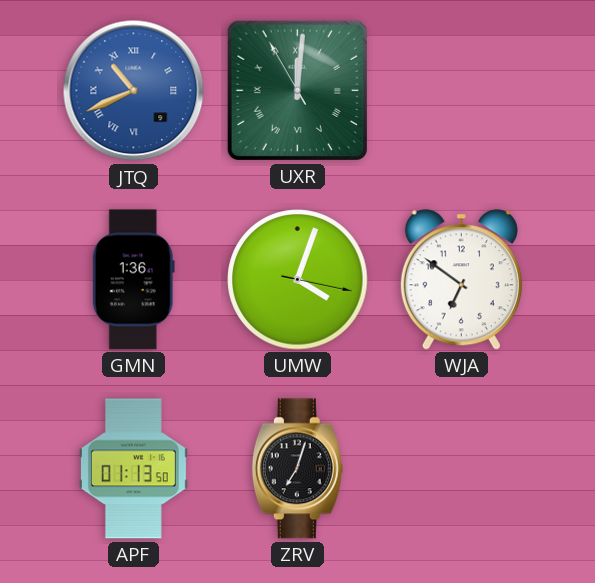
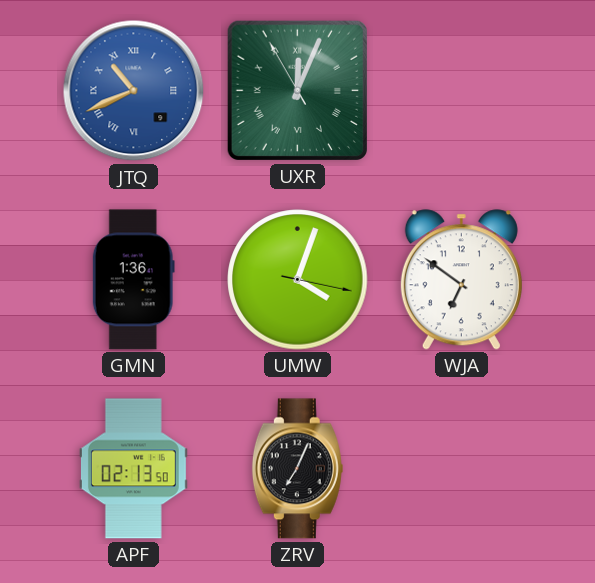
UXR: 12:00 -> 12:03 (297, 90)
APF: 01:13 -> 02:13 (133, 469)
ZRV: 7:03 -> 7:04 (297, 469)
